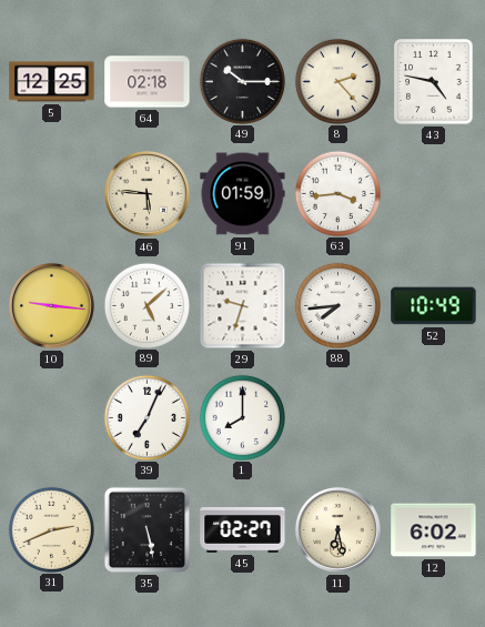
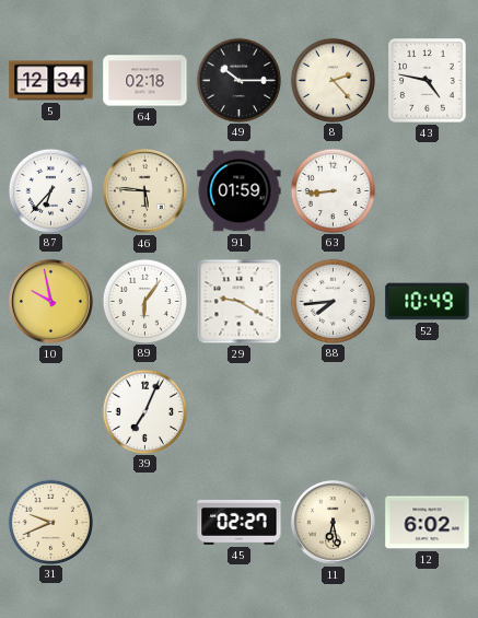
5: 12:25 -> 12:34 (51, 81)
87: none -> 6:37 (50, 190)
63: 3:44 -> 8:44 (333, 190)
10: 9:16 -> 9:58 (50, 301)
89: 5:08 -> 6:06 (144, 301)
29: 9:33 -> 9:20 (240, 302)
1: 8:00 -> none (242, 417)
31: 2:41 -> 9:41 (50, 522)
35: 5:28 -> none (148, 530)
